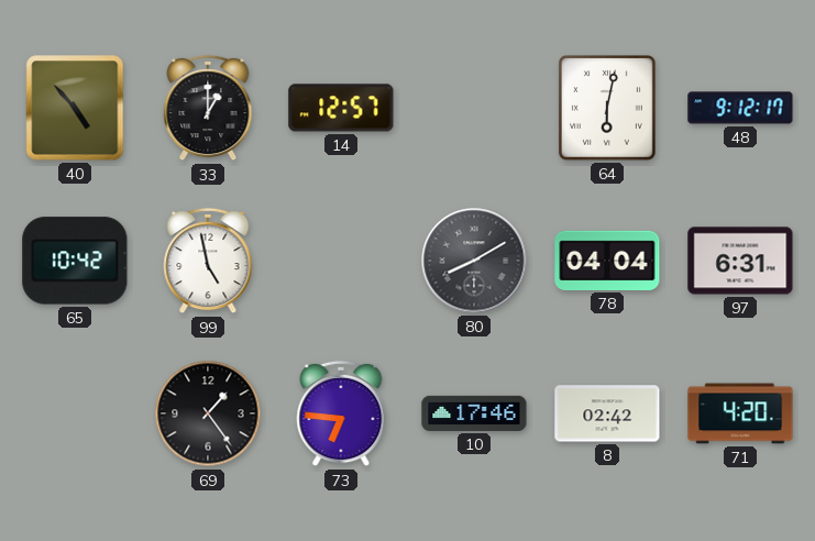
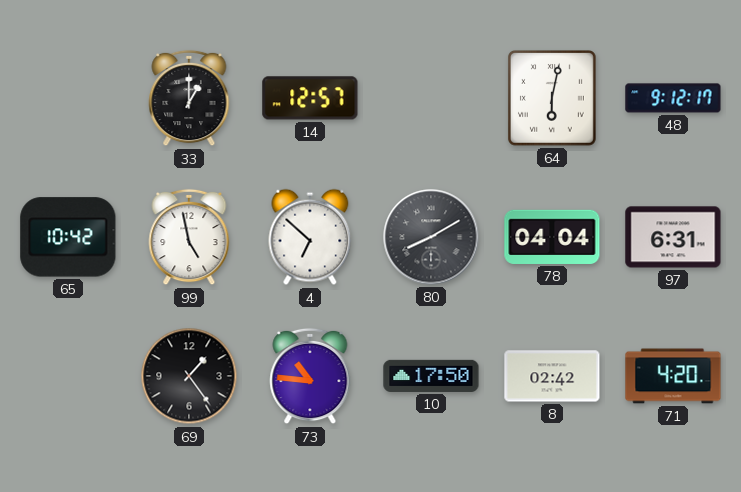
40: 4:53 -> none (75, 108)
4: none -> 6:52 (310, 237)
73: 6:46 -> 10:46 (310, 376)
10: 17:46 -> 17:50 (431, 376)
